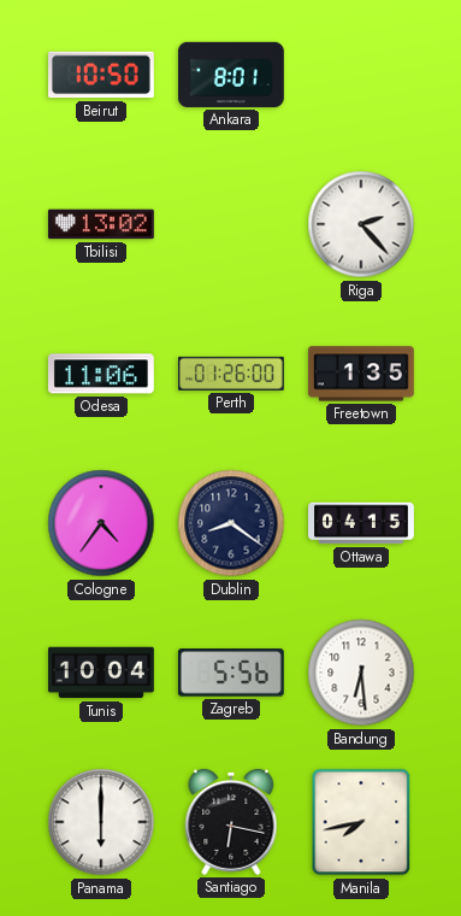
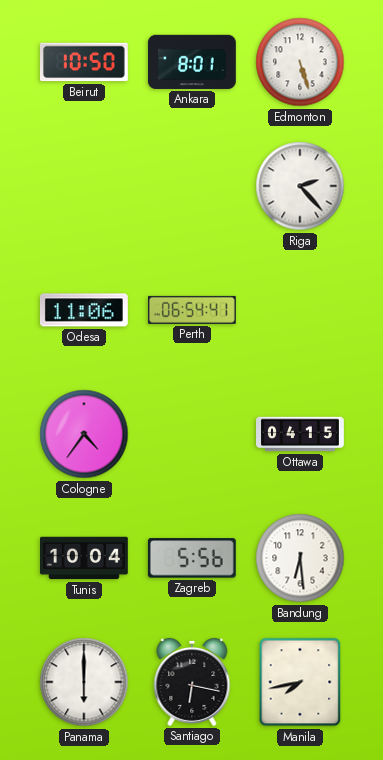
Edmonton: none -> 5:27 (300, 62)
Tbilisi: 13:02 -> none (101, 224)
Perth: 01:26 -> 06:54 (193, 310)
Freetown: 1:35 -> none (362, 374)
Dublin: 8:21 -> none (231, 523)
